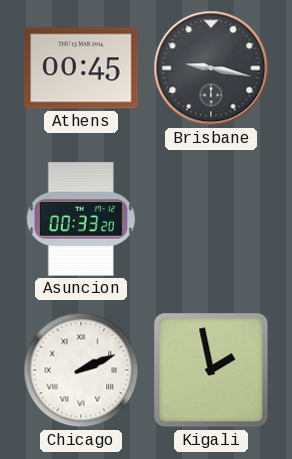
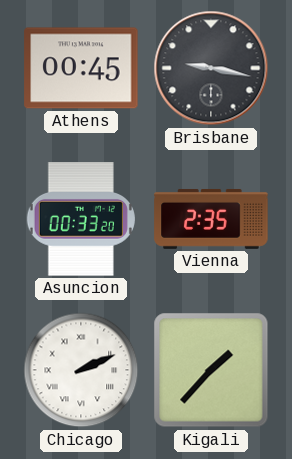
Vienna: none -> 2:35 (211, 219)
Kigali: 1:58 -> 1:37 (211, 370)
